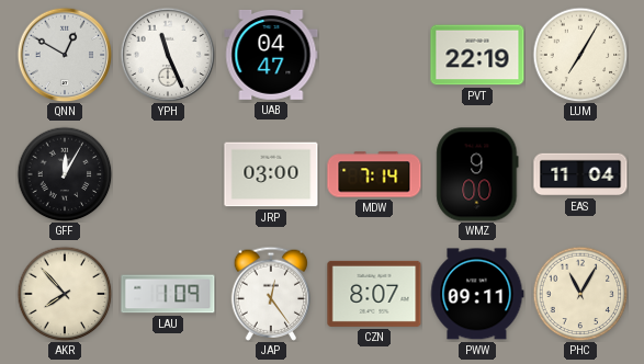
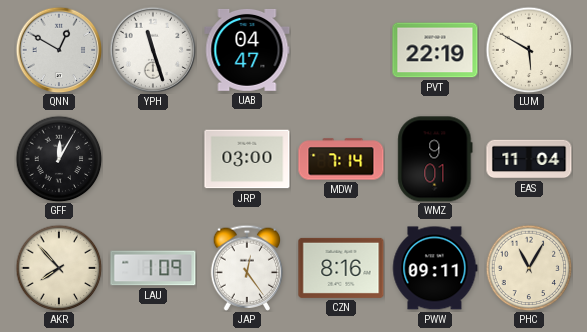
YPH: 11:26 -> 11:27 (153, 50)
LUM: 7:05 -> 5:50 (529, 50)
WMZ: 9:00 -> 9:01 (435, 159)
CZN: 8:07 -> 8:16 (341, 268)
